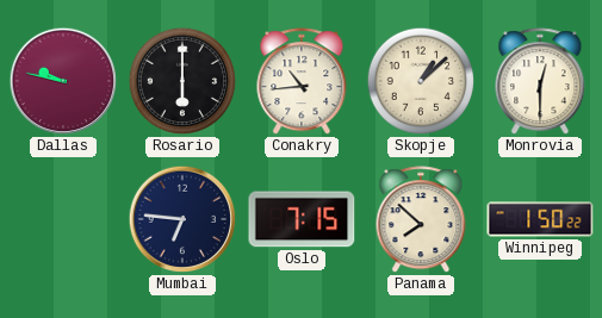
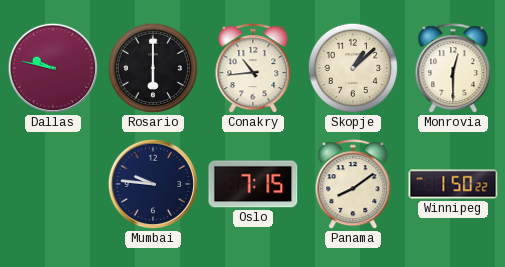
Mumbai: 6:46 -> 9:46 (153, 184)
Panama: 7:52 -> 8:09 (353, 185)
